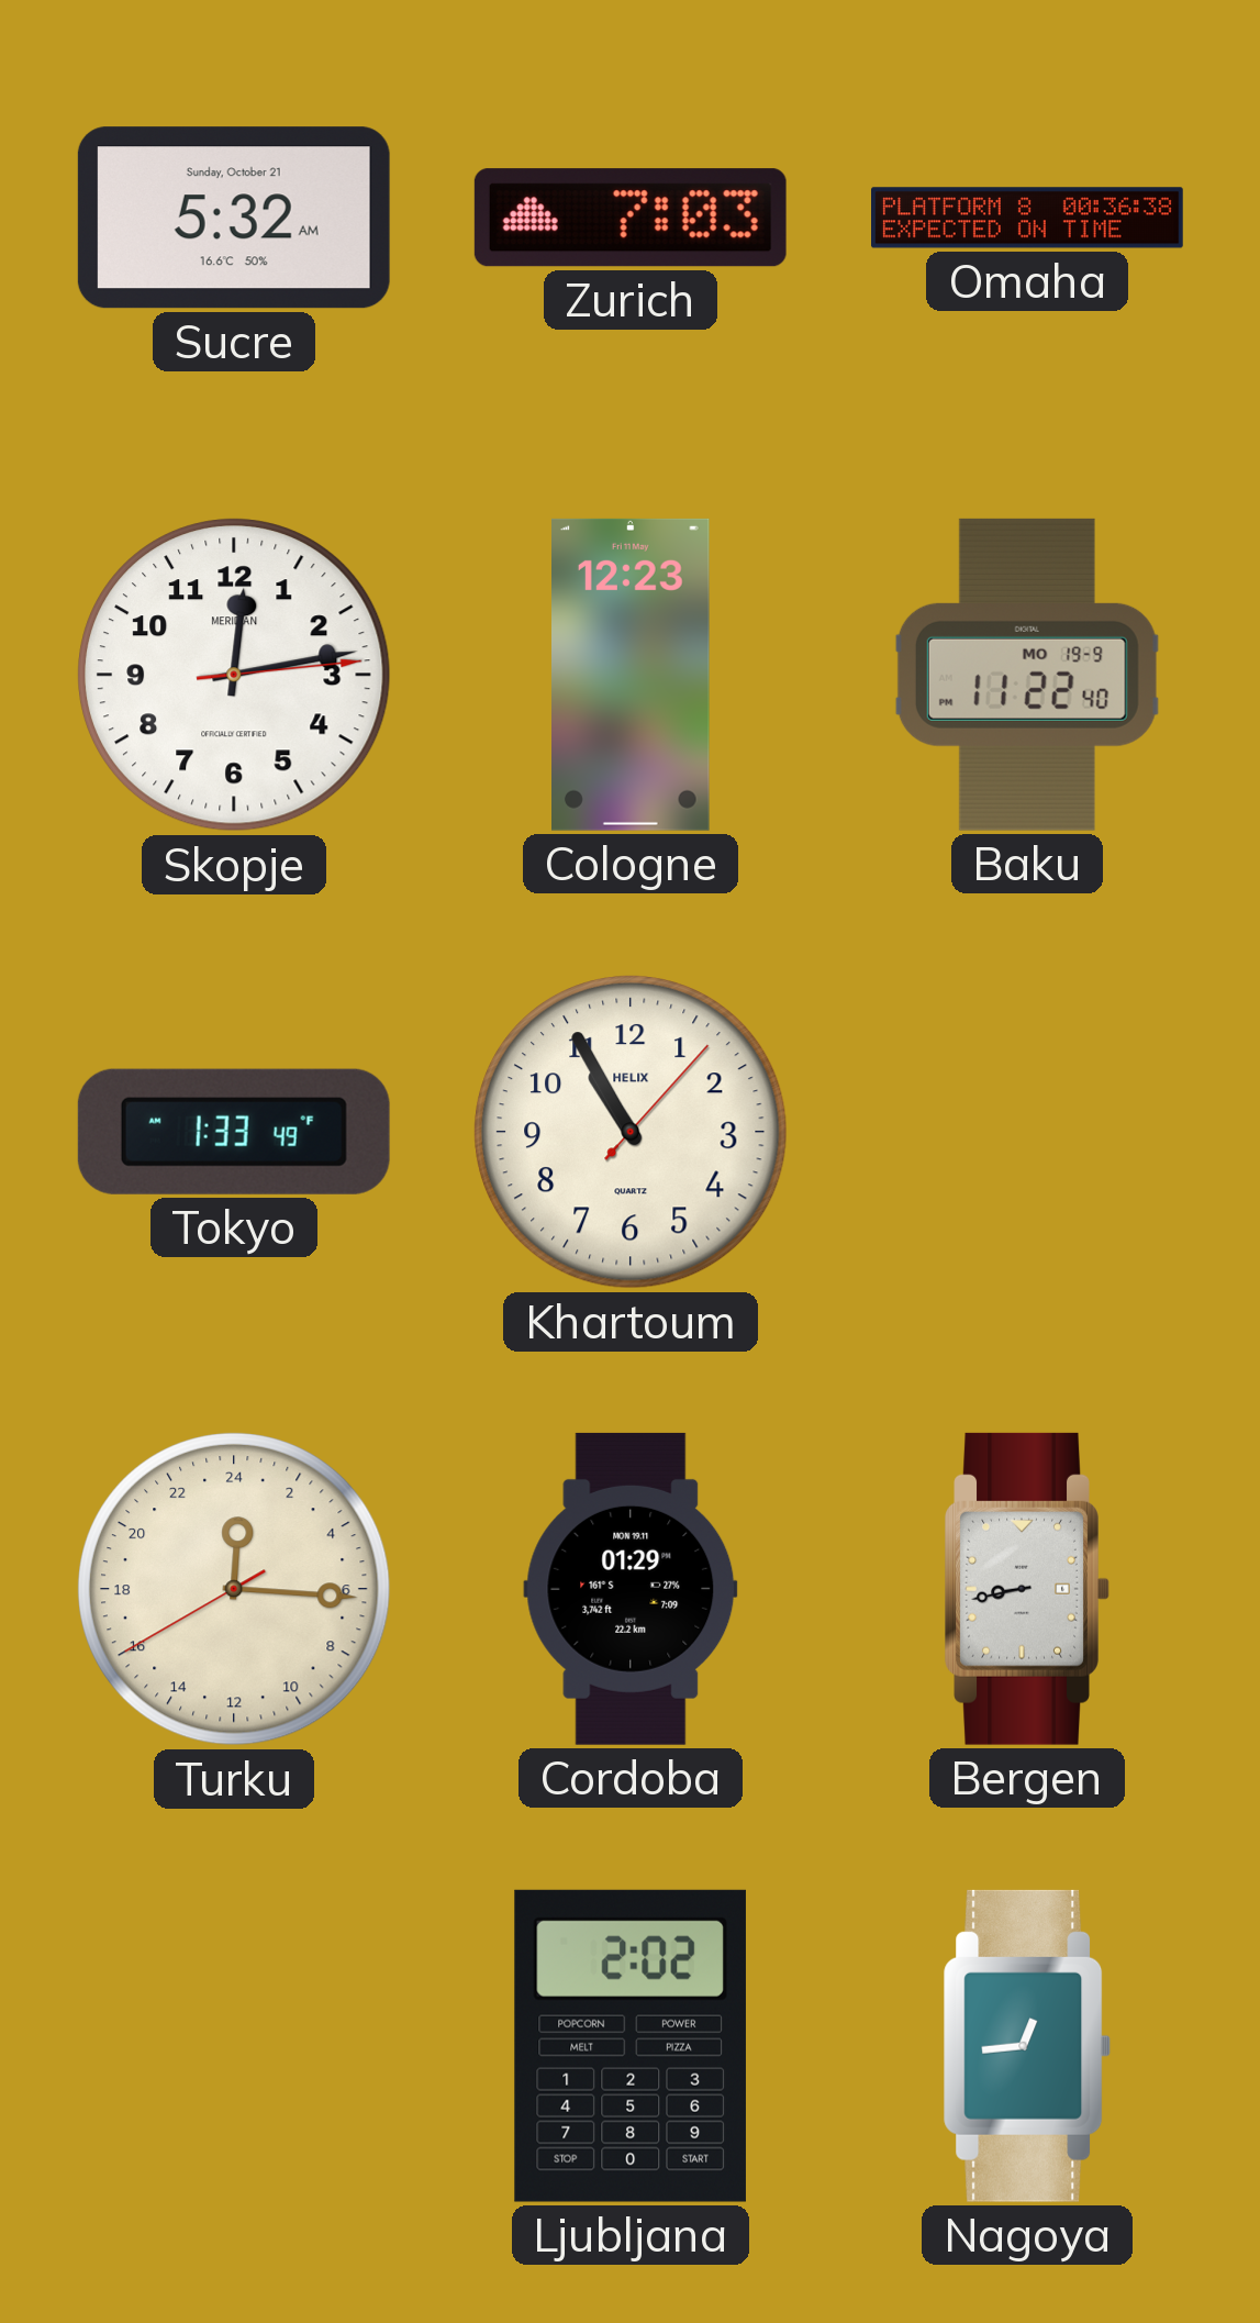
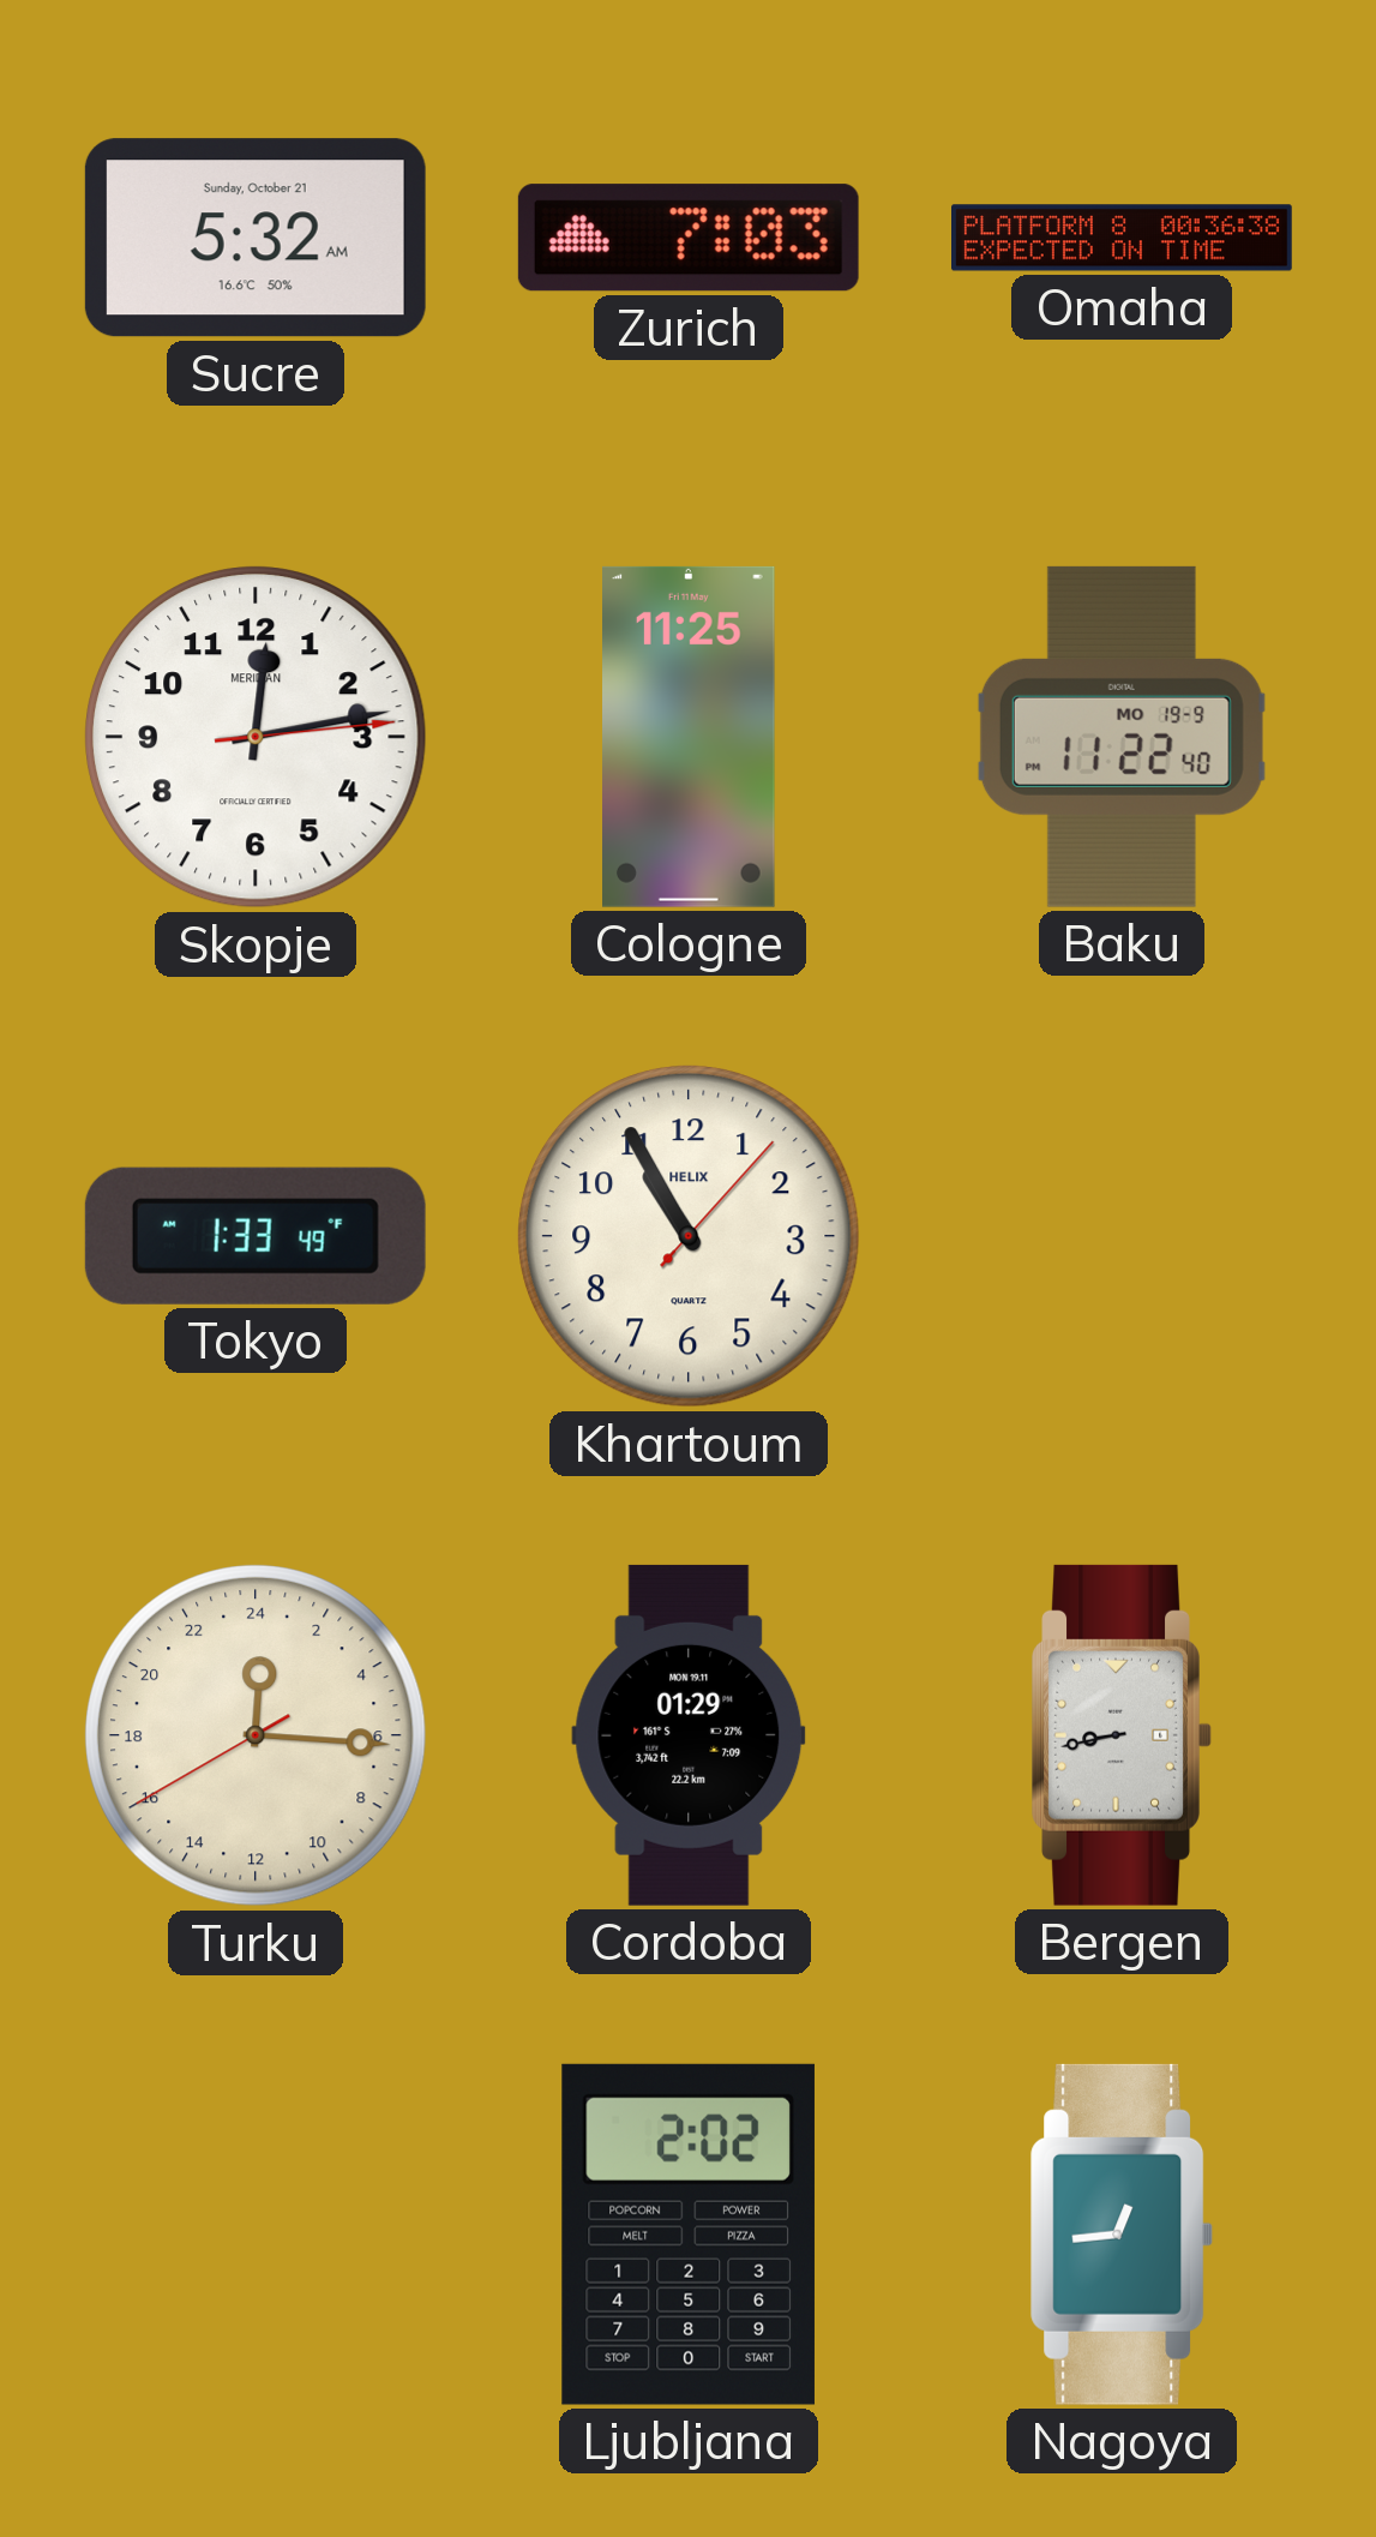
Cologne: 12:23 -> 11:25 (690, 737)
